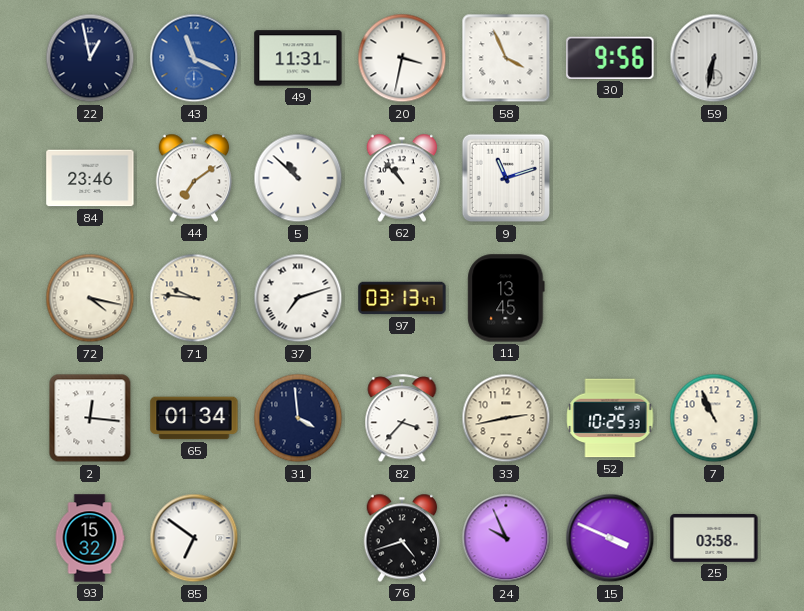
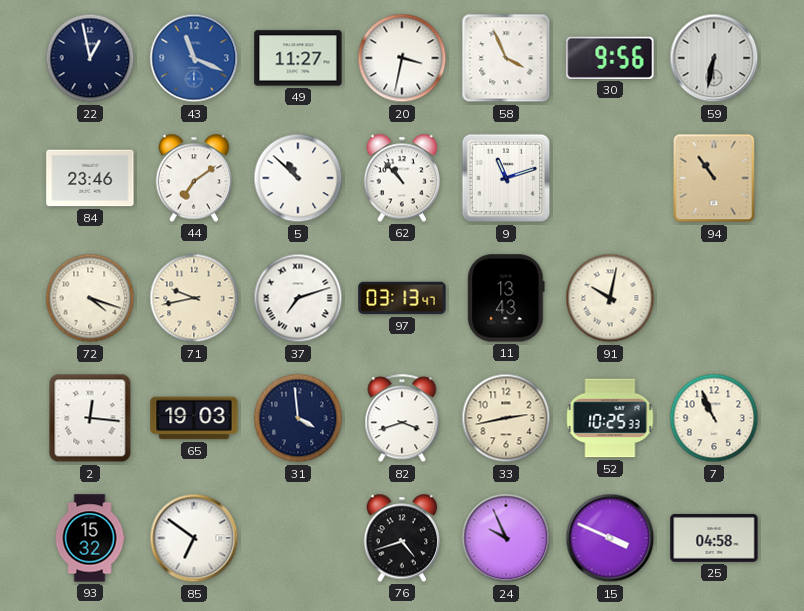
49: 11:31 -> 11:27 (298, 58)
94: none -> 10:54 (714, 178)
72: 4:17 -> 4:18 (90, 298)
71: 9:46 -> 9:43 (194, 298)
11: 13:45 -> 13:43 (506, 298)
91: none -> 10:02 (610, 298)
65: 01:34 -> 19:03 (194, 418)
82: 3:37 -> 3:42 (402, 419)
25: 03:58 -> 04:58 (714, 538)
